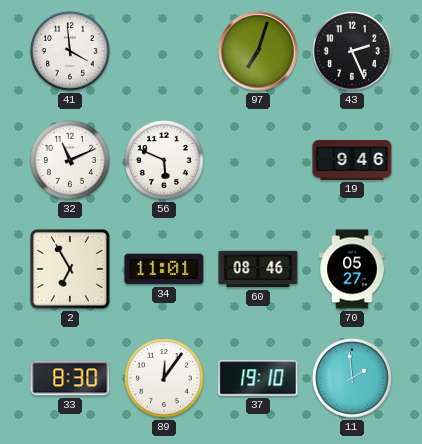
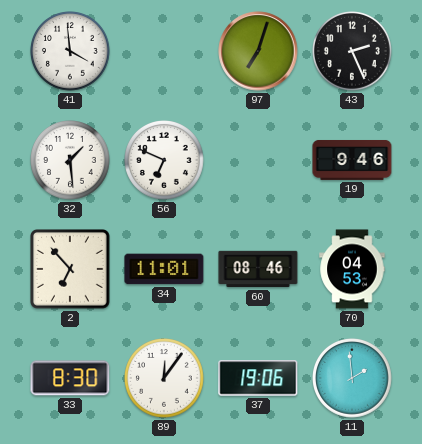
32: 11:11 -> 1:29 (71, 161)
56: 5:49 -> 6:49 (165, 161)
2: 6:55 -> 6:53 (71, 270)
70: 05:27 -> 04:53 (352, 269)
37: 19:10 -> 19:06 (258, 378)
